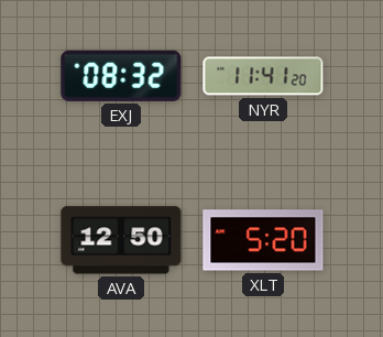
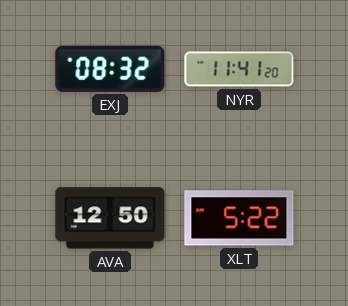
XLT: 5:20 -> 5:22 (239, 218)
